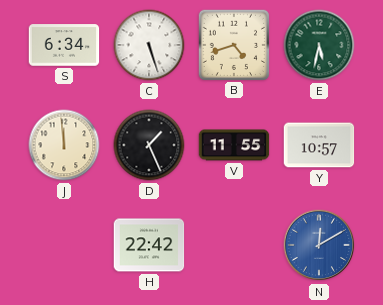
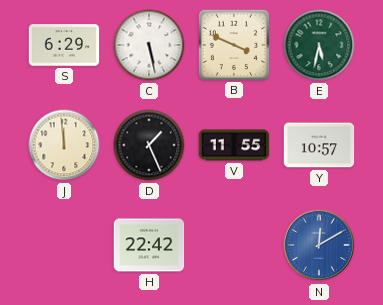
S: 6:34 -> 6:29 (64, 45)
C: 5:27 -> 5:28 (149, 45)
B: 4:42 -> 3:49 (233, 44)
